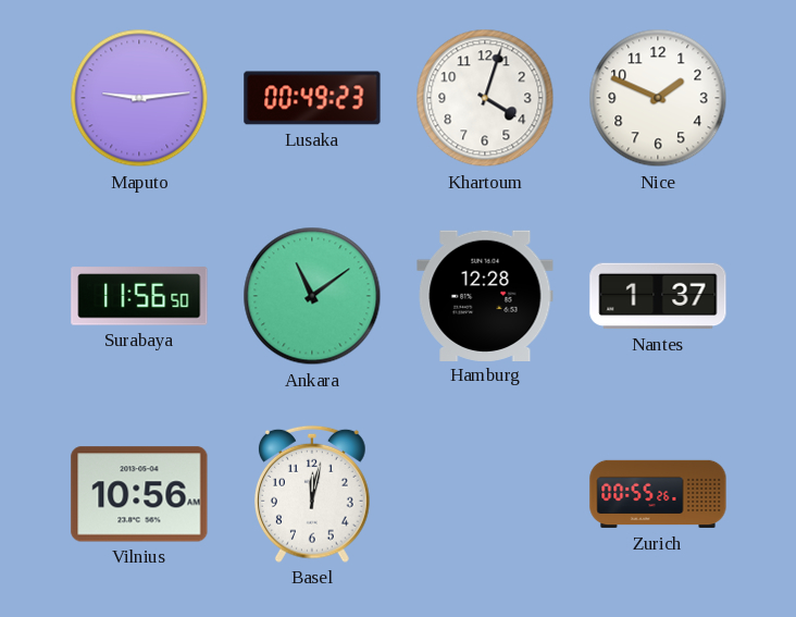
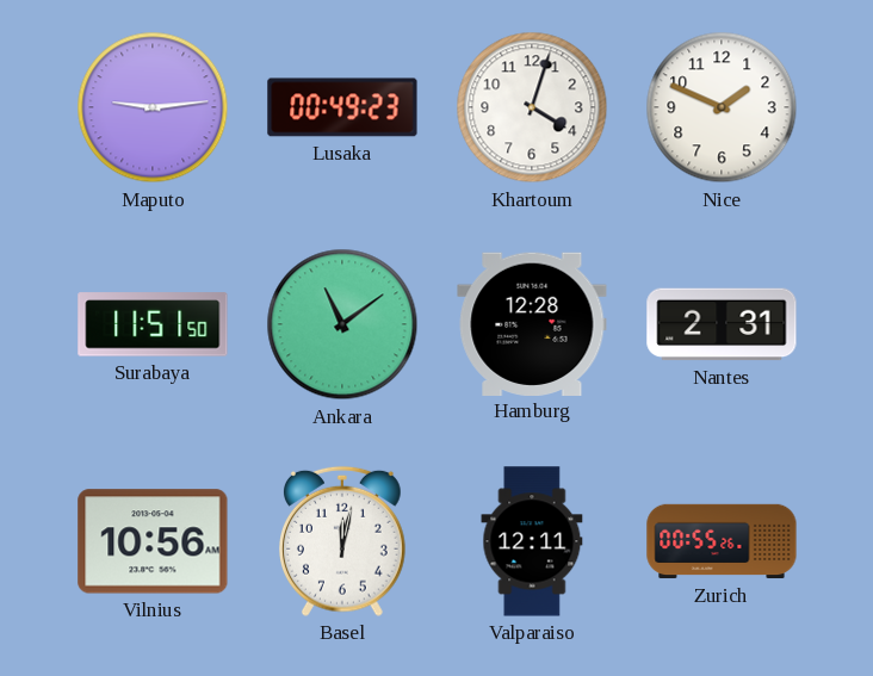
Surabaya: 11:56 -> 11:51 (153, 324)
Nantes: 1:37 -> 2:31 (722, 324)
Valparaiso: none -> 12:11 (532, 541)
